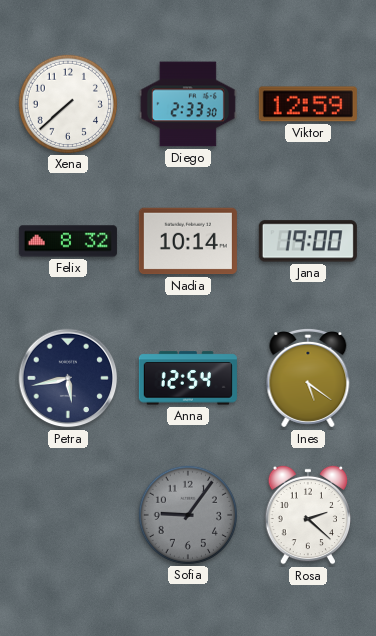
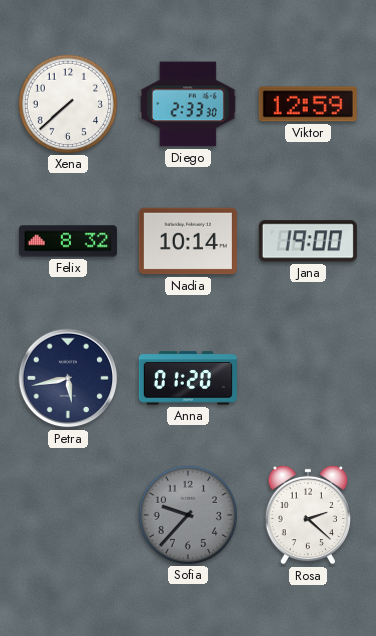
Anna: 12:54 -> 01:20 (188, 378)
Ines: 5:21 -> none (308, 378)
Sofia: 9:06 -> 9:37 (188, 515)
